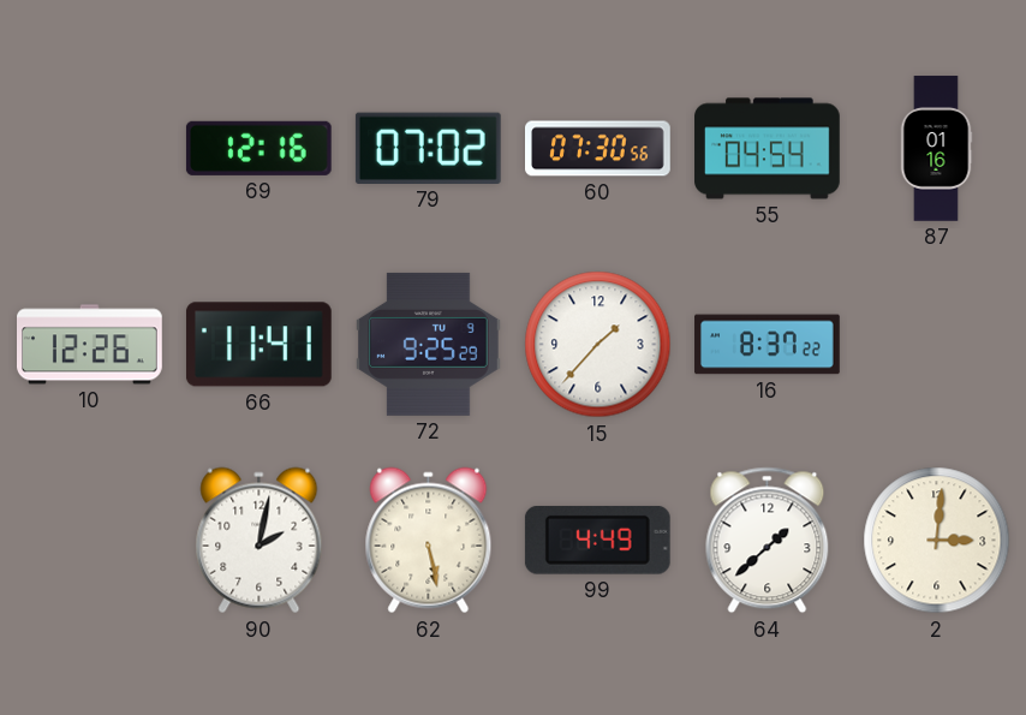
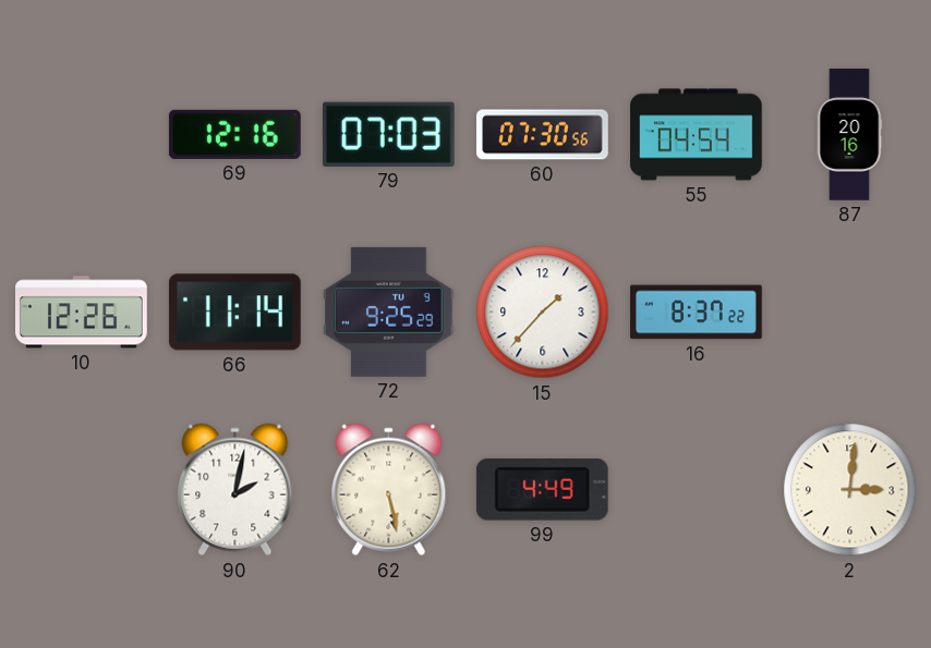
79: 07:02 -> 07:03 (388, 134)
87: 01:16 -> 20:16 (849, 135)
66: 11:41 -> 11:14 (234, 313)
64: 1:38 -> none (768, 541)
